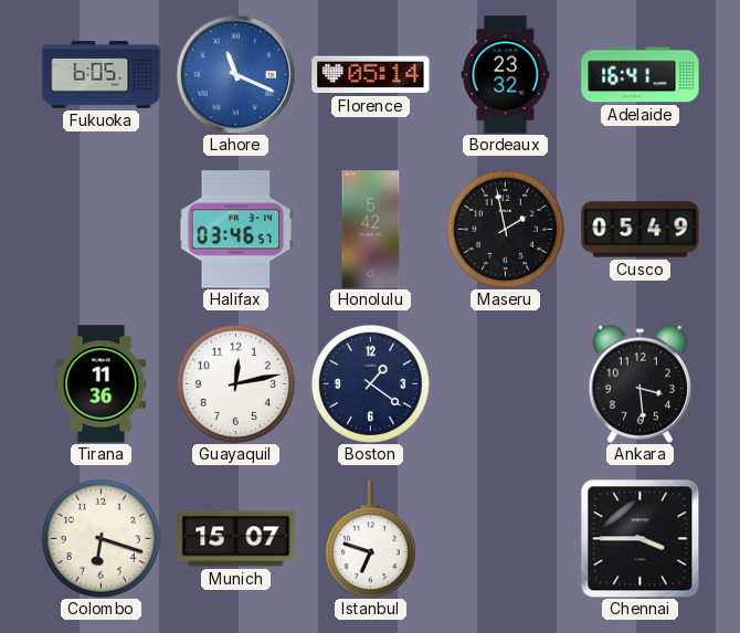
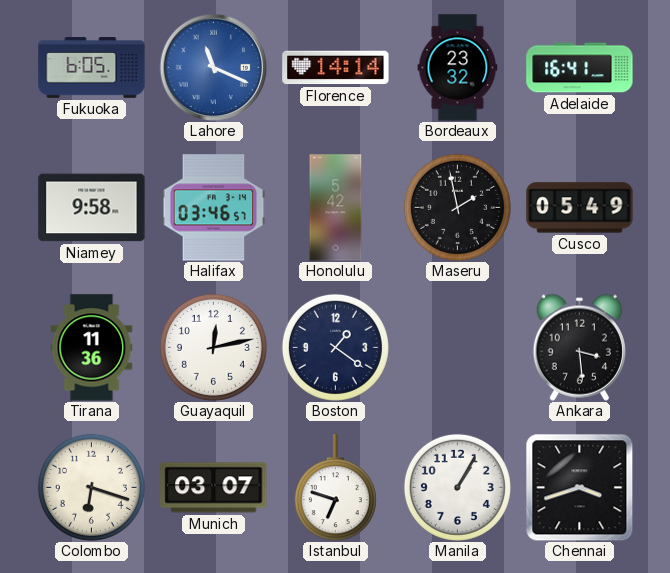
Florence: 05:14 -> 14:14 (336, 68)
Niamey: none -> 9:58 (92, 208)
Munich: 15:07 -> 03:07 (214, 488)
Manila: none -> 1:05 (457, 487)
Chennai: 3:45 -> 3:42 (579, 487)
